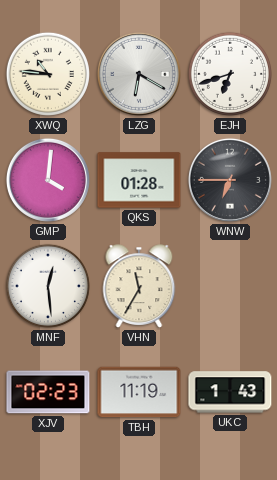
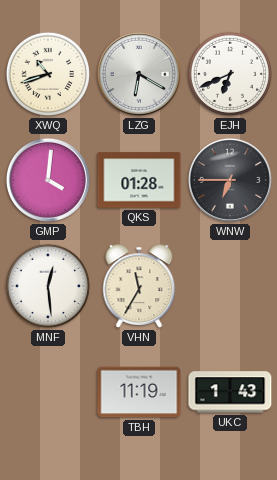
XWQ: 10:46 -> 10:42 (48, 74)
EJH: 6:42 -> 6:41 (230, 74)
XJV: 02:23 -> none (48, 392)
